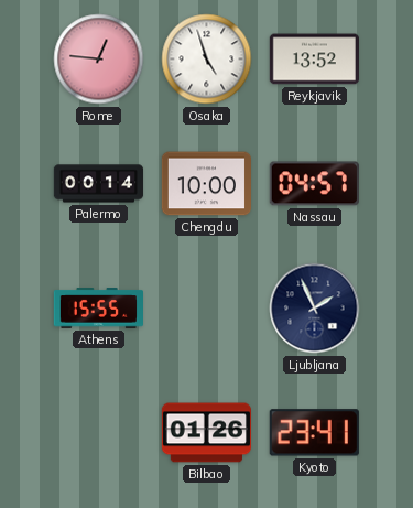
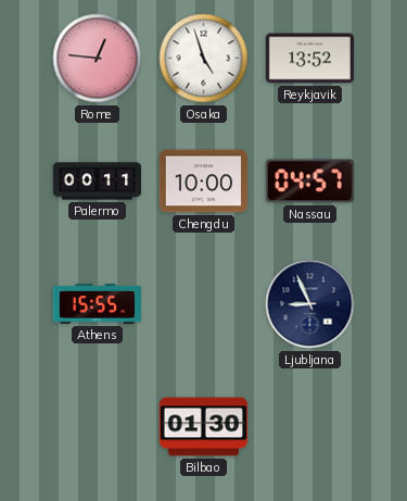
Palermo: 00:14 -> 00:11 (98, 181)
Ljubljana: 1:56 -> 8:56 (310, 304)
Bilbao: 01:26 -> 01:30 (203, 427)
Kyoto: 23:41 -> none (314, 433)
